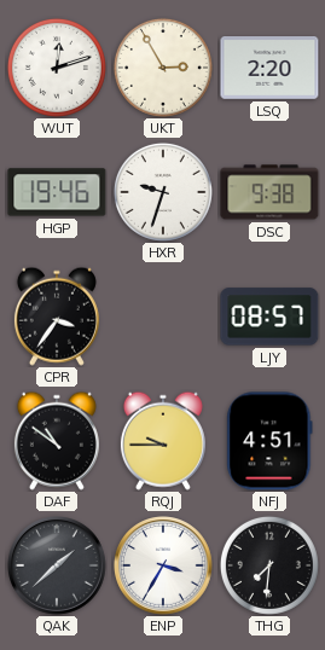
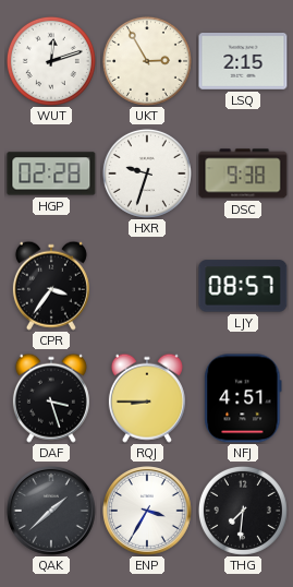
LSQ: 2:20 -> 2:15 (243, 62)
HGP: 19:46 -> 02:28 (51, 173)
DAF: 10:51 -> 3:27 (51, 398)
RQJ: 9:45 -> 8:45 (147, 398)
